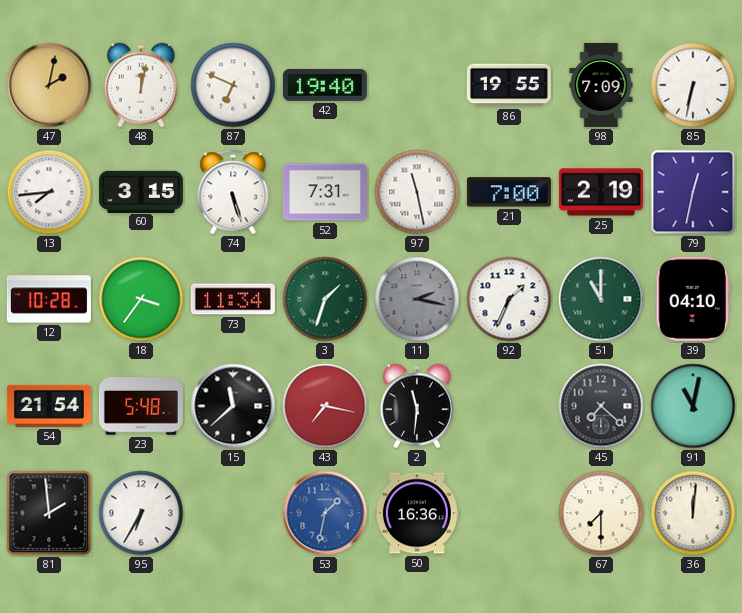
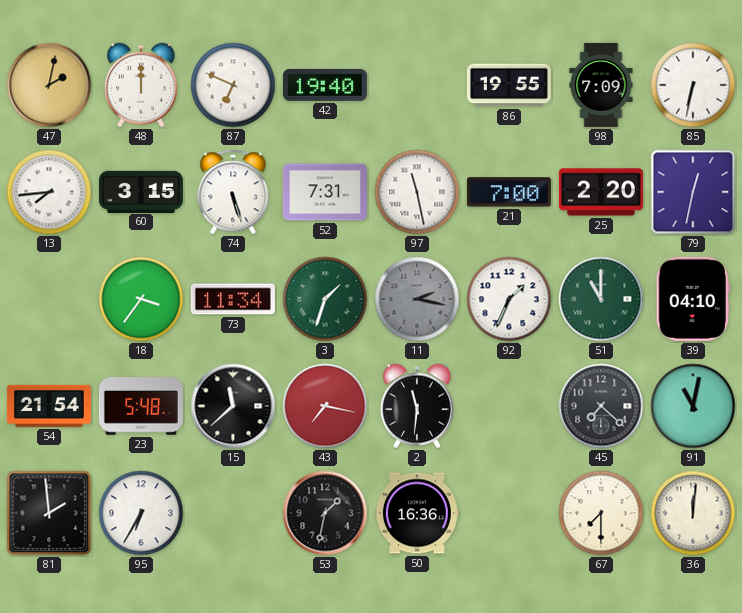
48: 12:02 -> 12:00 (141, 85)
25: 2:19 -> 2:20 (601, 192)
12: 10:28 -> none (49, 299)
53 dial: blue -> black (325, 513)
